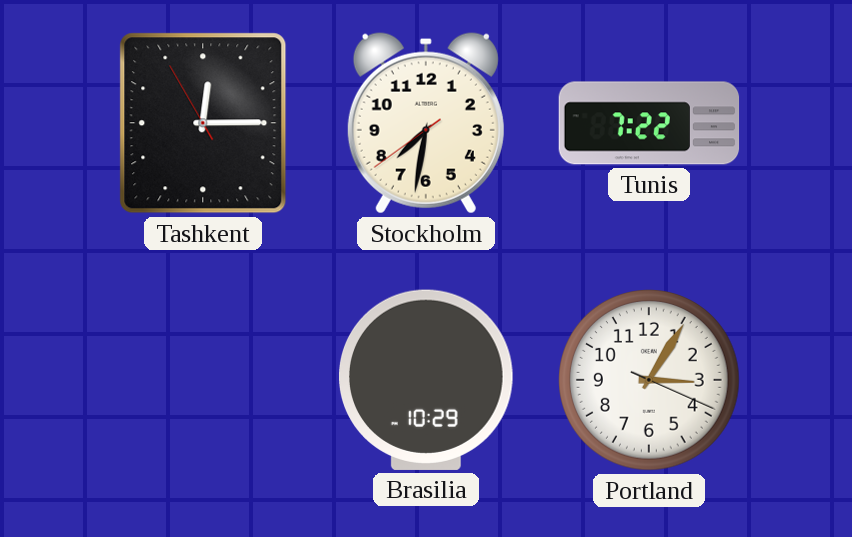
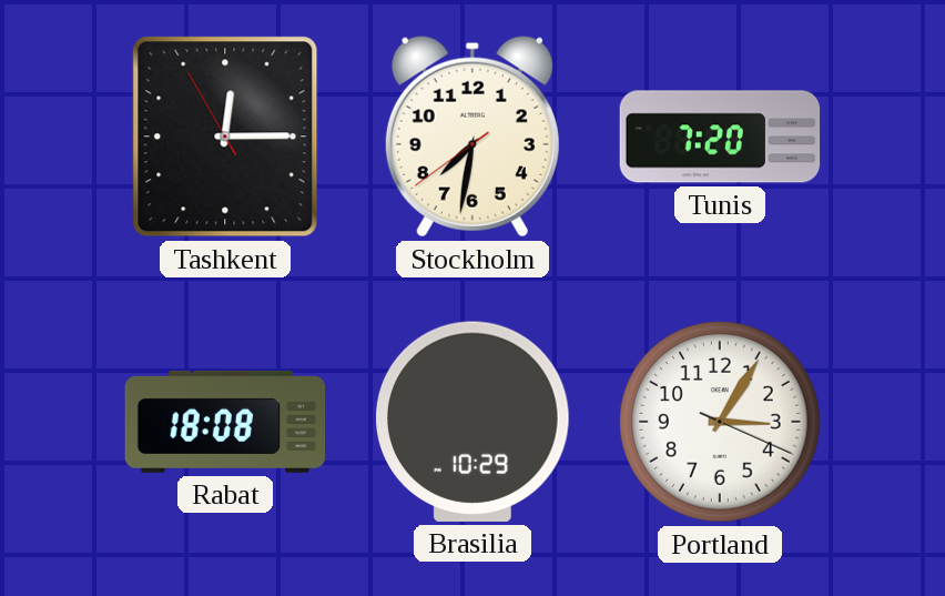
Tunis: 7:22 -> 7:20 (720, 137)
Rabat: none -> 18:08 (225, 422)
